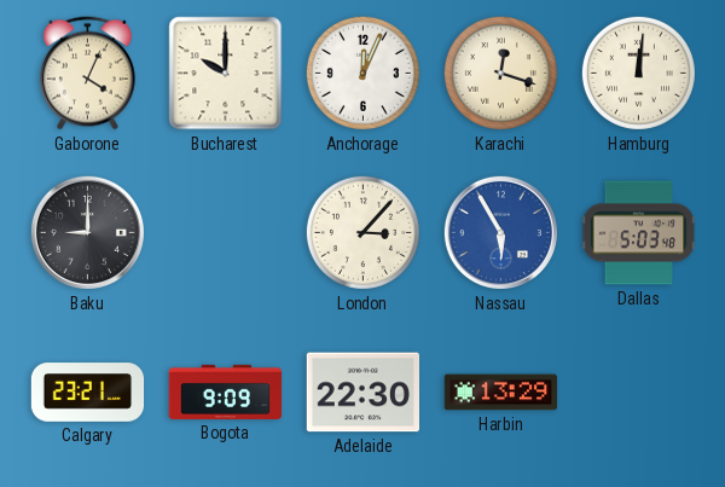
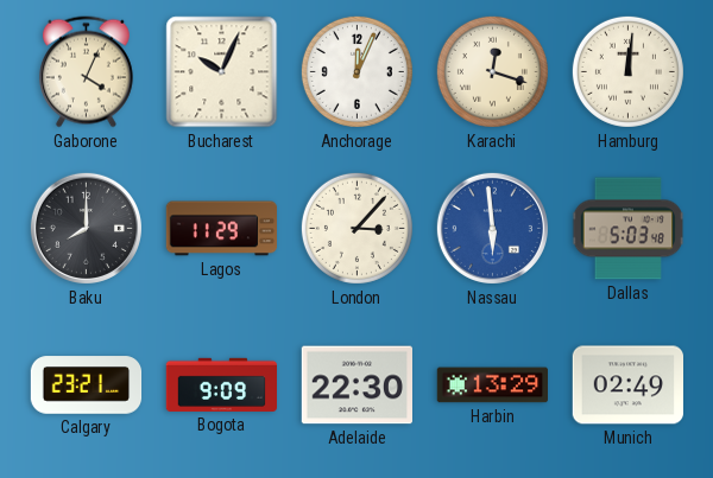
Bucharest: 10:00 -> 10:04 (222, 72)
Baku: 9:00 -> 8:00 (86, 228)
Lagos: none -> 11:29 (222, 229)
Nassau: 5:55 -> 5:59 (492, 228)
Munich: none -> 02:49 (627, 385)
